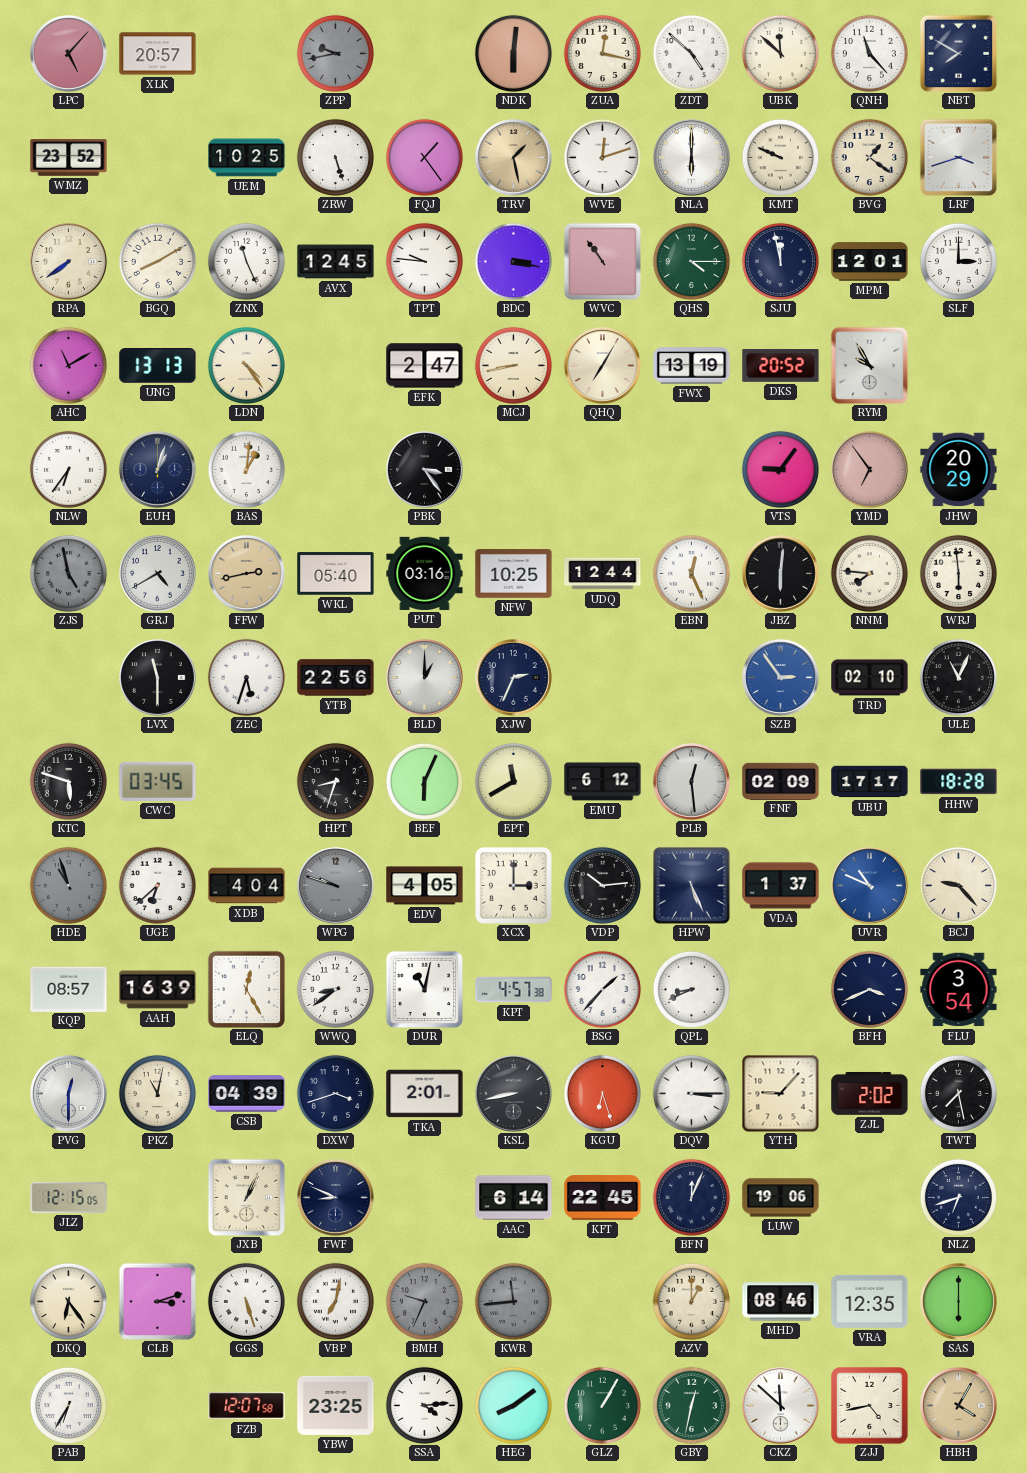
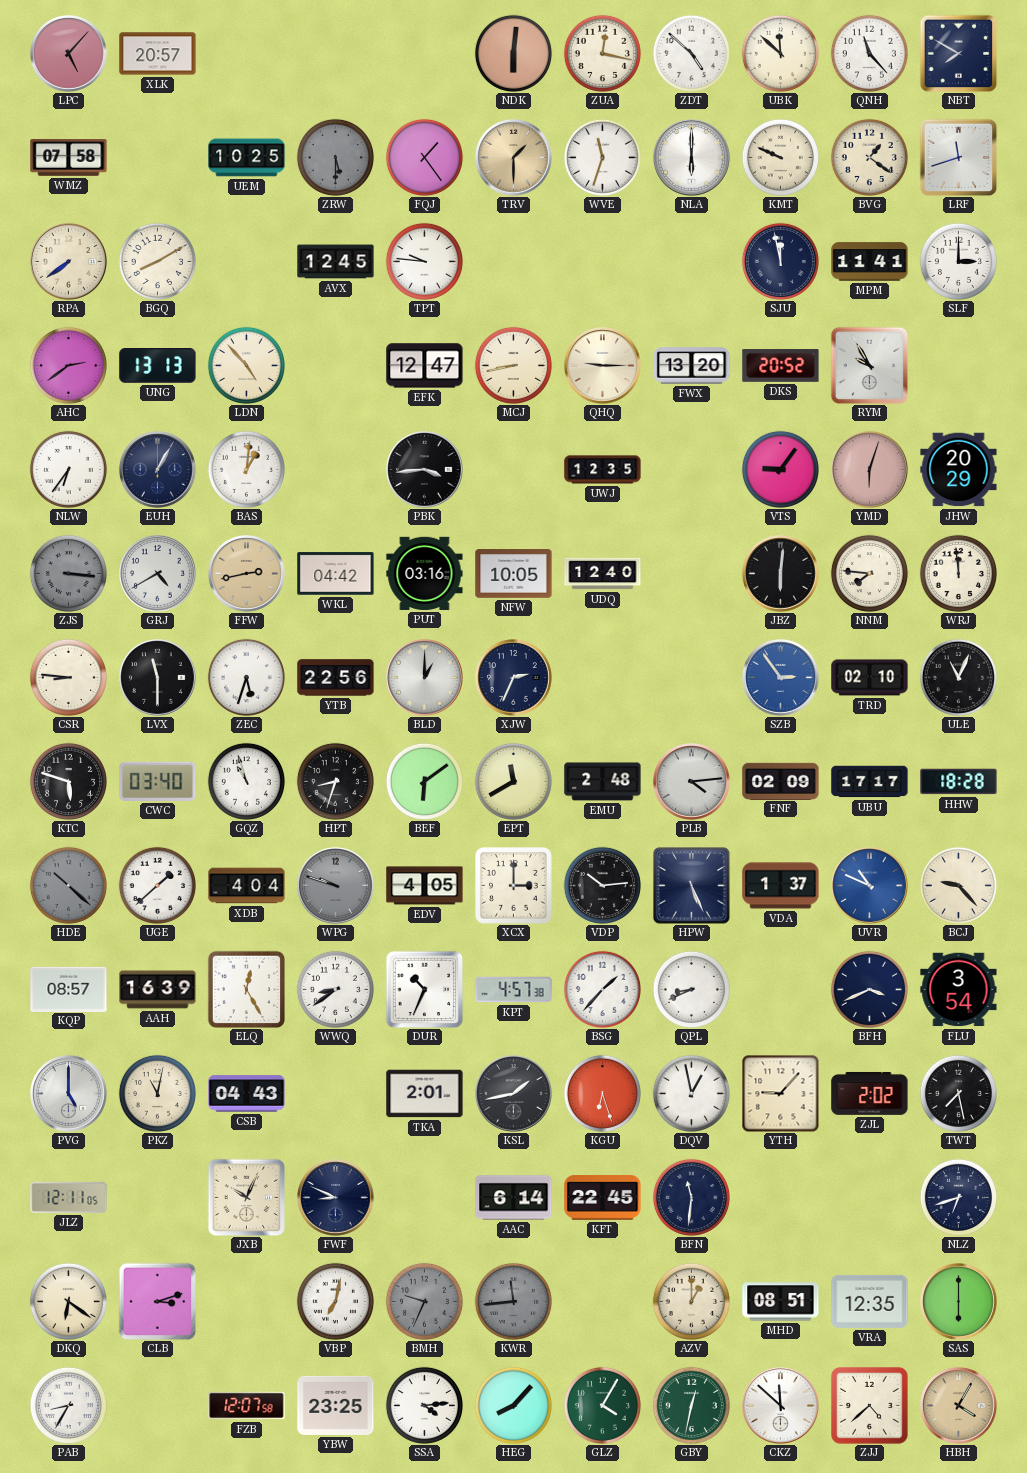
ZPP: 9:43 -> none (335, 53)
WMZ: 23:52 -> 07:58 (69, 158)
ZRW: 5:27 -> 5:30 (335, 157)
ZRW dial: white -> grey (335, 157)
TRV: 1:28 -> 1:30 (514, 158)
WVE: 12:12 -> 11:33 (602, 157)
LRF: 3:42 -> 11:42 (958, 157)
ZNX: 11:26 -> none (246, 261)
BDC: 3:17 -> none (513, 261)
WVC: 10:54 -> none (602, 261)
QHS: 4:15 -> none (691, 261)
MPM: 12:01 -> 11:41 (870, 262)
AHC: 11:10 -> 2:39 (68, 365)
LDN: 4:24 -> 4:53 (246, 365)
EFK: 2:47 -> 12:47 (425, 366)
QHQ: 7:05 -> 9:15 (603, 366)
FWX: 13:19 -> 13:20 (692, 366)
EUH: 1:03 -> 1:05 (158, 470)
PBK: 3:24 -> 3:44 (425, 470)
UWJ: none -> 12:35 (603, 470)
YMD: 6:54 -> 6:03 (870, 470)
ZJS: 4:58 -> 3:16 (68, 573)
WKL: 05:40 -> 04:42 (336, 574)
NFW: 10:25 -> 10:05 (514, 574)
UDQ: 12:44 -> 12:40 (603, 574)
EBN: 12:26 -> none (691, 573)
WRJ: 5:59 -> 11:59 (958, 573)
CSR: none -> 8:46 (68, 677)
CWC: 03:45 -> 03:40 (158, 781)
GQZ: none -> 10:57 (246, 781)
BEF: 6:04 -> 6:09 (424, 781)
EMU: 6:12 -> 2:48 (603, 782)
PLB: 12:29 -> 4:14 (692, 782)
HDE: 10:57 -> 10:22 (68, 885)
UGE: 6:38 -> 1:38 (157, 885)
DUR: 11:02 -> 10:34 (424, 989)
PVG: 12:30 -> 5:00 (69, 1094)
CSB: 04:39 -> 04:43 (247, 1094)
DXW: 3:42 -> none (335, 1093)
KSL: 8:43 -> 1:43 (514, 1094)
DQV: 3:15 -> 12:58 (691, 1093)
JLZ: 12:15 -> 12:11 (69, 1197)
JXB: 1:04 -> 10:04 (246, 1197)
BFN: 12:04 -> 11:31 (691, 1197)
LUW: 19:06 -> none (781, 1198)
DKQ: 6:24 -> 6:21 (68, 1301)
GGS: 5:27 -> none (246, 1301)
MHD: 08:46 -> 08:51 (781, 1302)
PAB: 6:35 -> 8:35 (68, 1405)
HEG: 8:09 -> 8:07 (513, 1405)
GLZ: 1:05 -> 4:05 (602, 1405)
ZJJ: 4:43 -> 4:38 (870, 1406)
